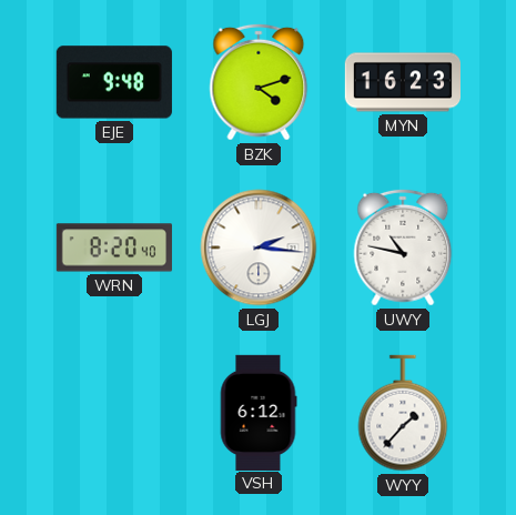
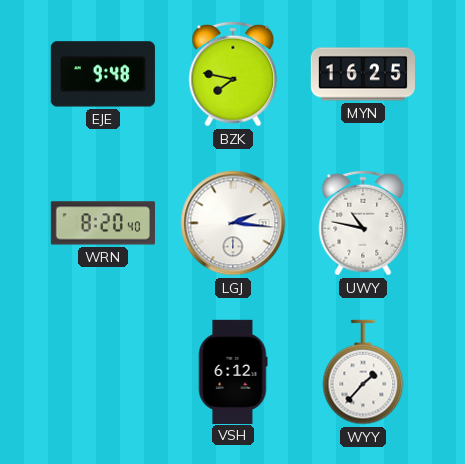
BZK: 4:12 -> 7:47 (233, 74)
MYN: 16:23 -> 16:25 (362, 74)
